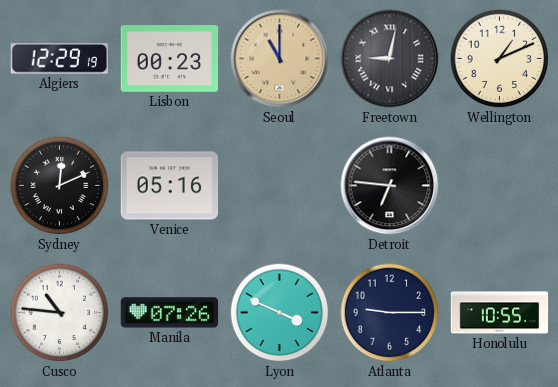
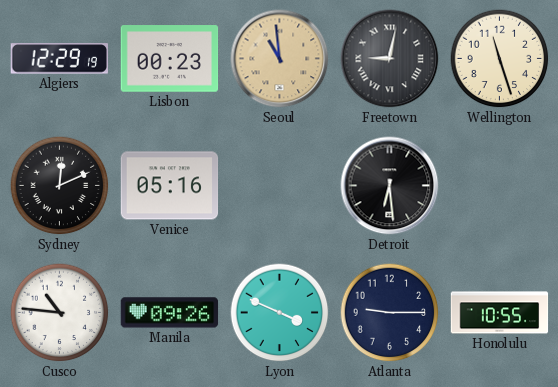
Seoul: 11:00 -> 10:59 (280, 59)
Wellington: 1:11 -> 11:27 (500, 59)
Detroit: 6:46 -> 6:29 (390, 186)
Manila: 07:26 -> 09:26 (170, 313)
